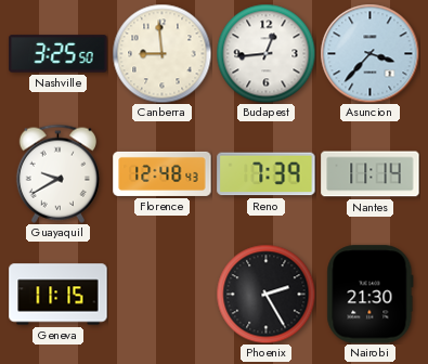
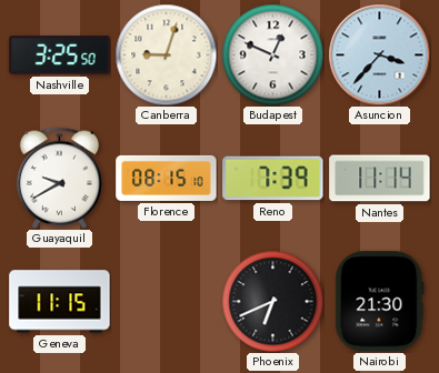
Canberra: 8:59 -> 9:03 (166, 54)
Budapest: 12:44 -> 12:49 (272, 54)
Florence: 12:48 -> 08:15 (167, 178)
Phoenix: 2:25 -> 6:41 (272, 301)
